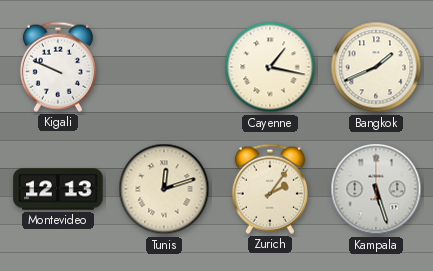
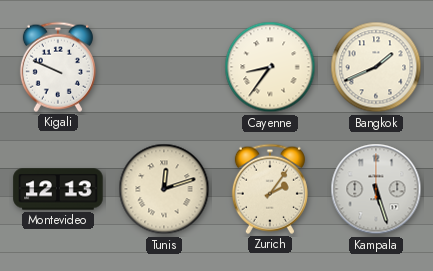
Cayenne: 1:17 -> 8:36 (270, 67)
